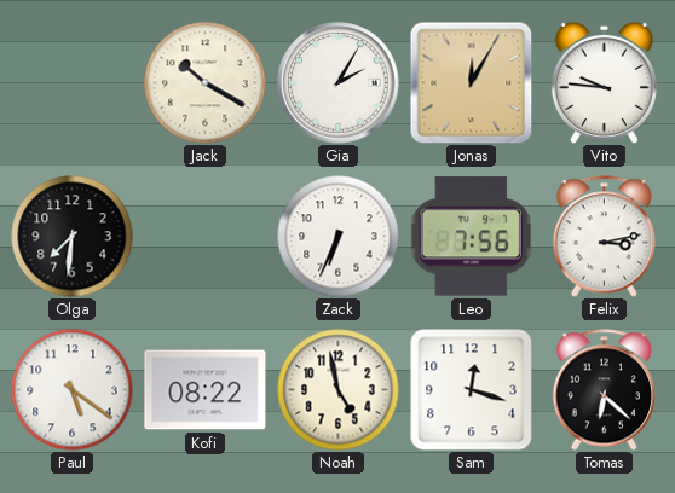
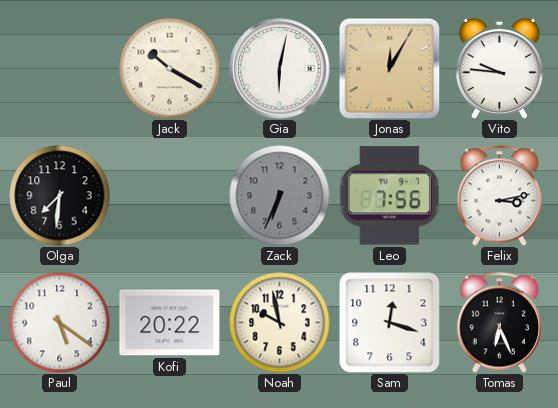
Gia: 2:05 -> 6:02 (280, 69)
Zack dial: white -> grey (280, 196)
Kofi: 08:22 -> 20:22 (170, 323)
Noah: 4:58 -> 9:58 (280, 323)
Tomas: 6:22 -> 6:26 (500, 323)
